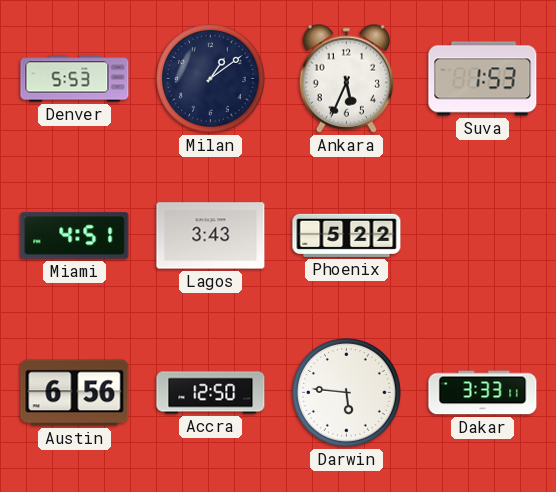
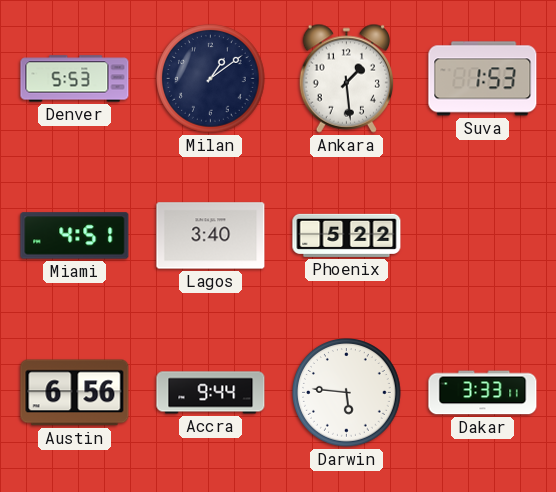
Ankara: 5:34 -> 1:29 (346, 78)
Lagos: 3:43 -> 3:40 (211, 236)
Accra: 12:50 -> 9:44 (211, 393)
